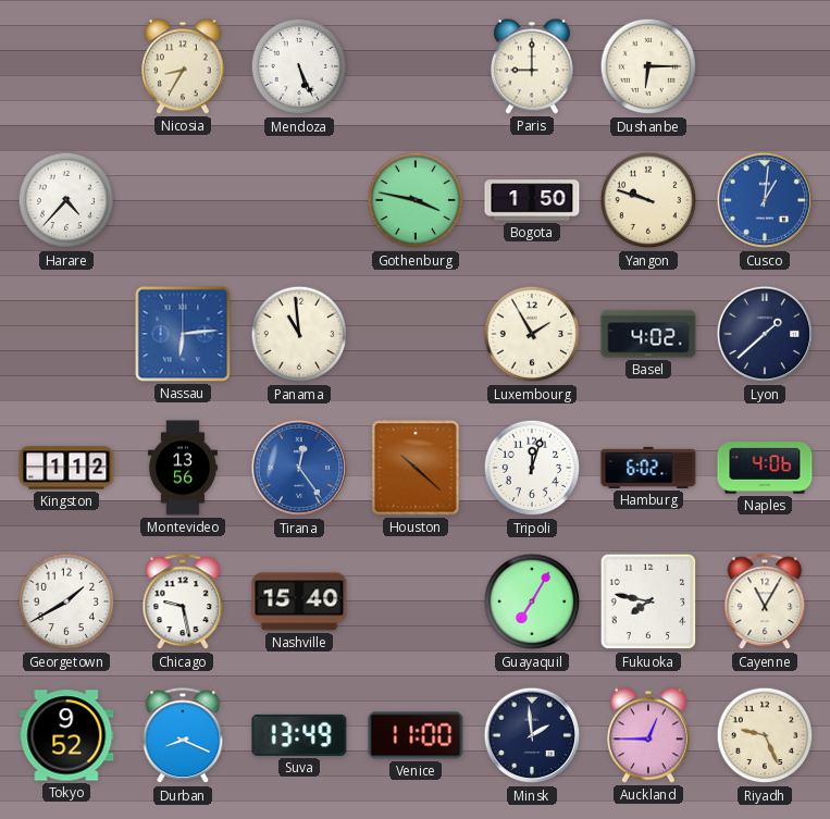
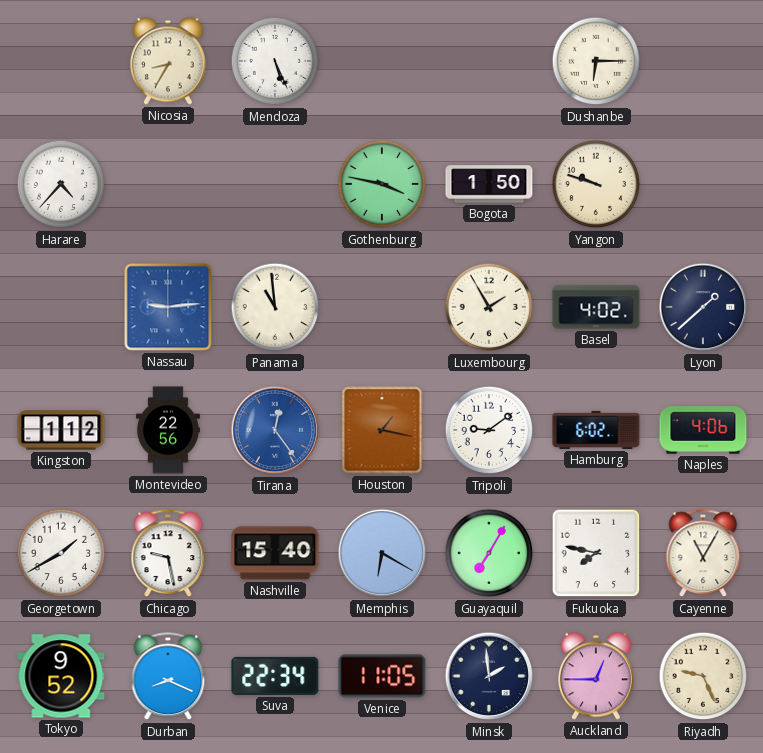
Paris: 9:00 -> none (532, 66)
Cusco: 1:01 -> none (765, 200)
Nassau: 6:14 -> 9:14 (168, 307)
Montevideo: 13:56 -> 22:56 (168, 430)
Houston: 10:22 -> 1:17 (382, 430)
Tripoli: 12:03 -> 9:09 (489, 430)
Memphis: none -> 6:20 (382, 553)
Suva: 13:49 -> 22:34 (275, 676)
Venice: 11:00 -> 11:05 (382, 676)
